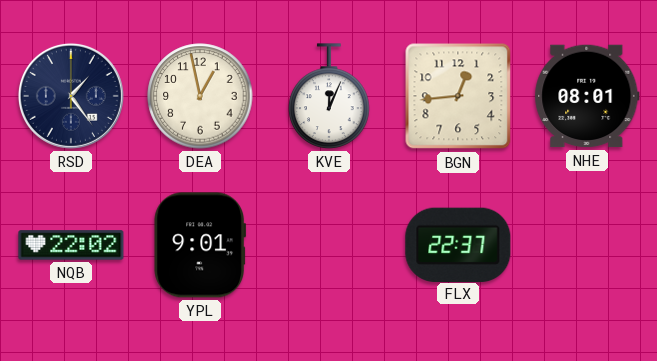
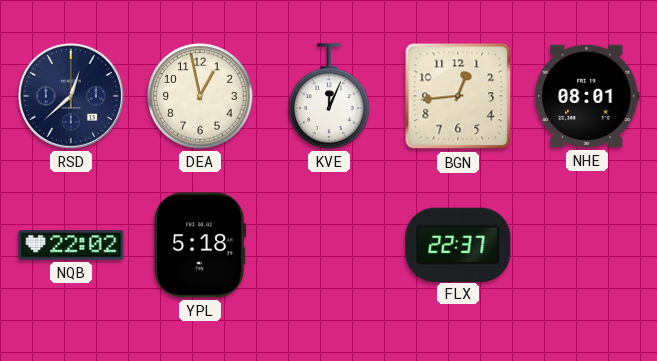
RSD: 1:24 -> 12:38 (71, 96)
YPL: 9:01 -> 5:18 (200, 245)
